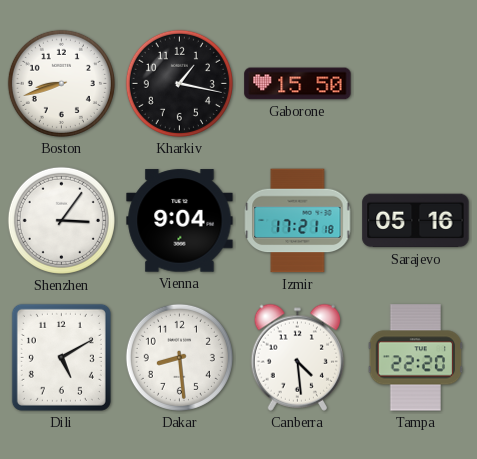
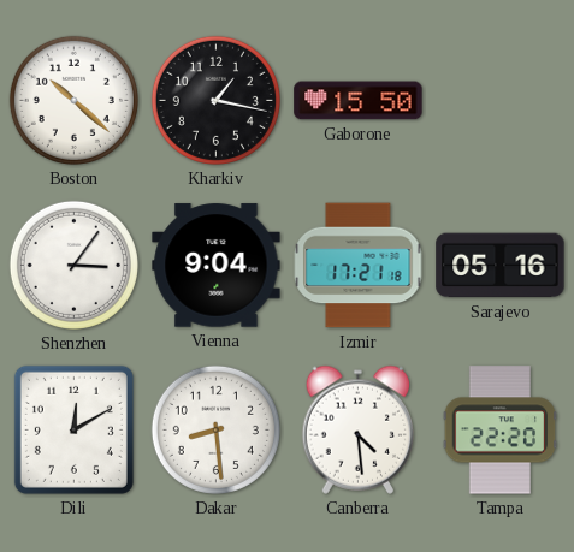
Boston: 8:42 -> 10:22 (73, 100)
Dili: 5:10 -> 12:10 (73, 429)
